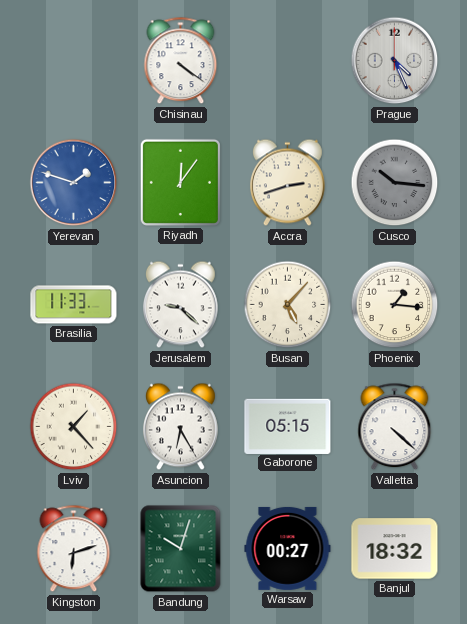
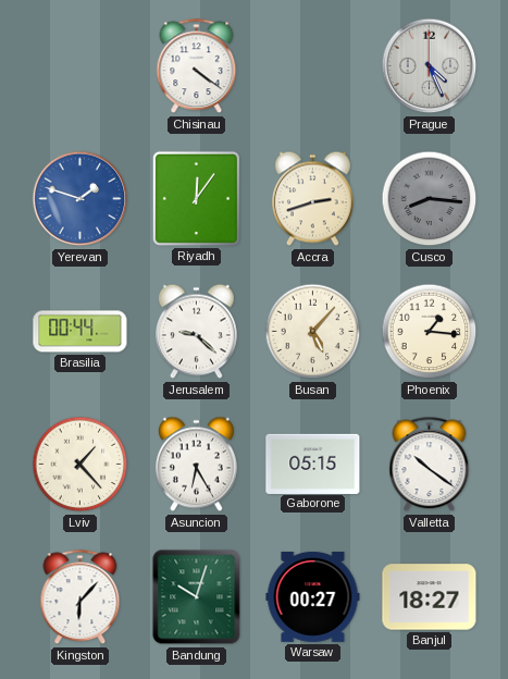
Cusco: 10:16 -> 8:16 (430, 199)
Brasilia: 11:33 -> 00:44 (80, 332)
Valletta: 4:22 -> 10:21 (430, 465)
Kingston: 6:12 -> 6:07 (80, 597)
Banjul: 18:32 -> 18:27 (430, 597)
